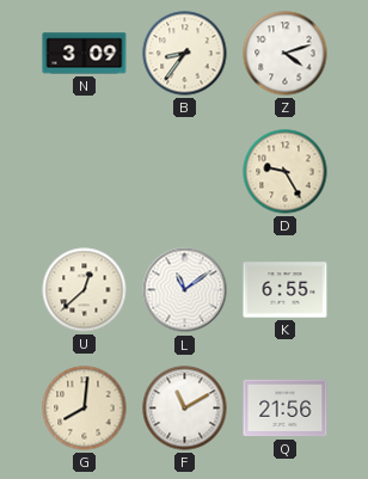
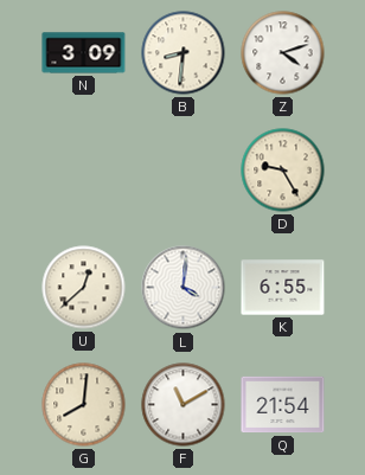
B: 8:36 -> 8:31 (184, 53)
L: 11:09 -> 4:01 (184, 288)
Q: 21:56 -> 21:54 (283, 405)
